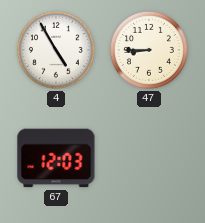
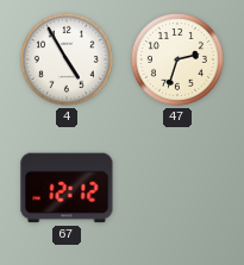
47: 8:45 -> 2:33 (177, 59)
67: 12:03 -> 12:12 (67, 188)
